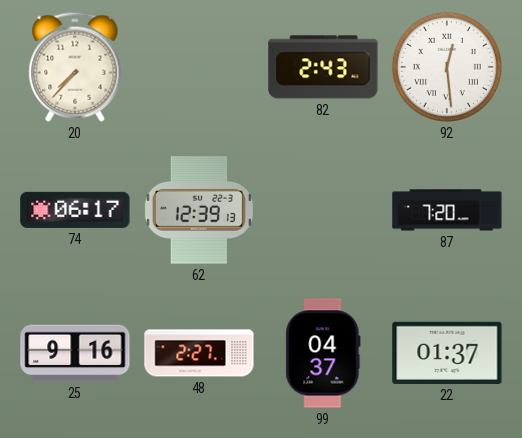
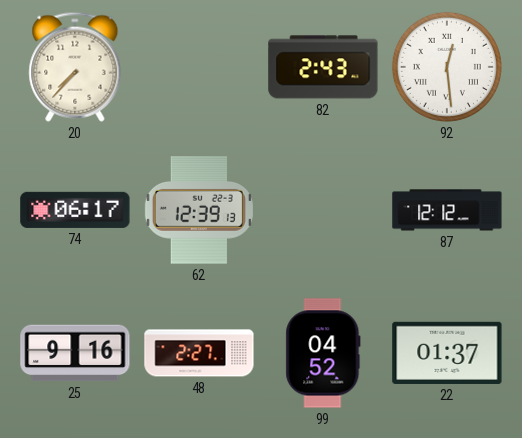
87: 7:20 -> 12:12 (447, 210)
99: 04:37 -> 04:52 (323, 353)
